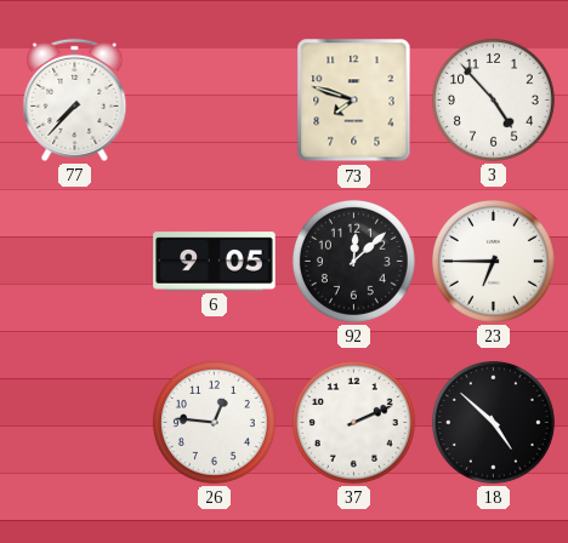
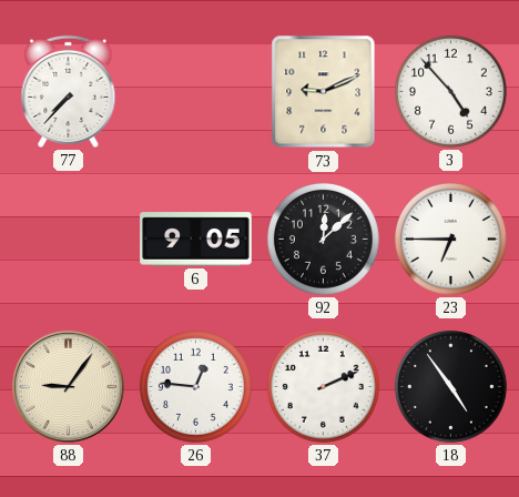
73: 7:48 -> 9:11 (324, 92)
88: none -> 9:06 (68, 386)
18: 4:52 -> 4:54 (450, 386)
